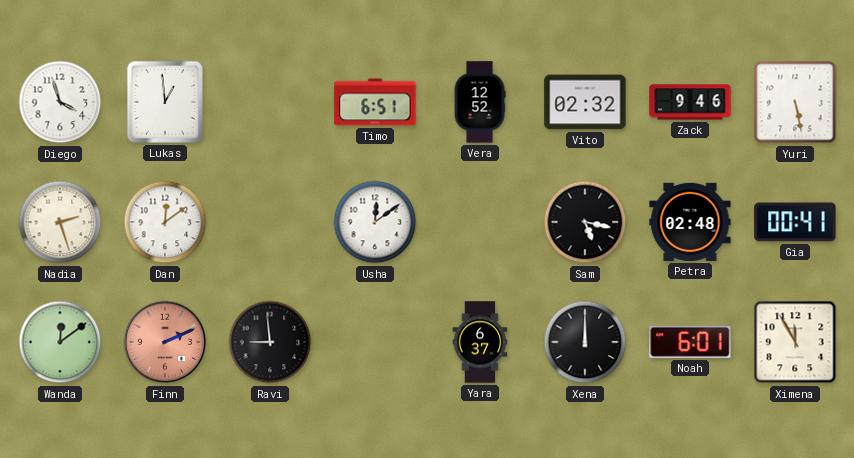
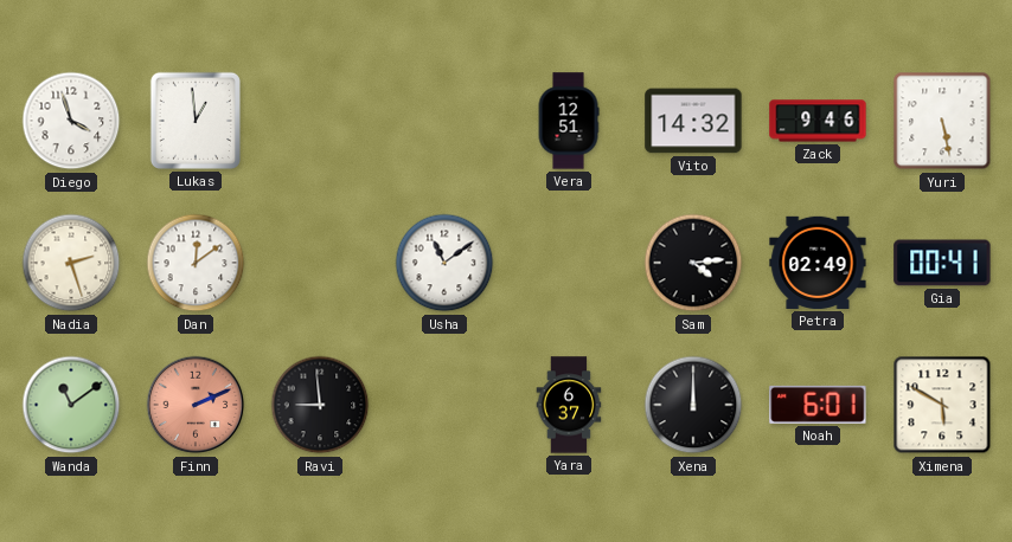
Timo: 6:51 -> none (375, 102)
Vera: 12:52 -> 12:51 (569, 121)
Vito: 02:32 -> 14:32 (693, 121)
Usha: 12:09 -> 11:09 (444, 263)
Sam: 5:17 -> 4:14 (693, 263)
Petra: 02:48 -> 02:49 (818, 263)
Wanda: 12:09 -> 11:09 (71, 405)
Ximena: 11:55 -> 5:50 (942, 405)
